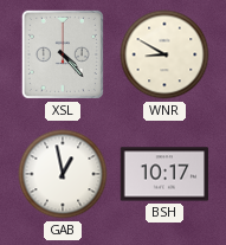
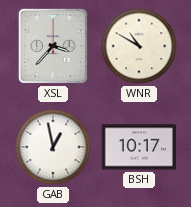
XSL: 4:23 -> 3:37 (53, 46)
WNR: 8:50 -> 10:50 (139, 46)
